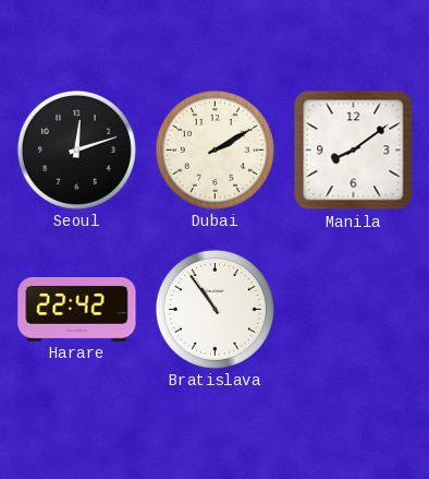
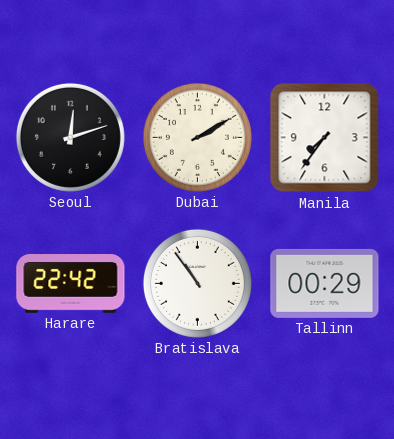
Manila: 8:09 -> 7:36 (325, 138)
Tallinn: none -> 00:29 (325, 283)
